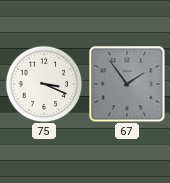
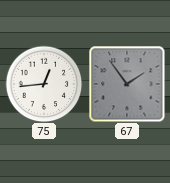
75: 3:19 -> 12:44 (44, 84)
